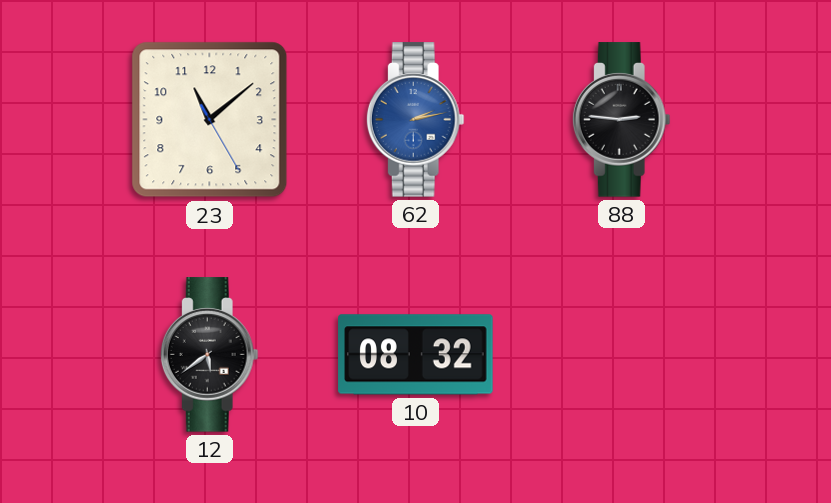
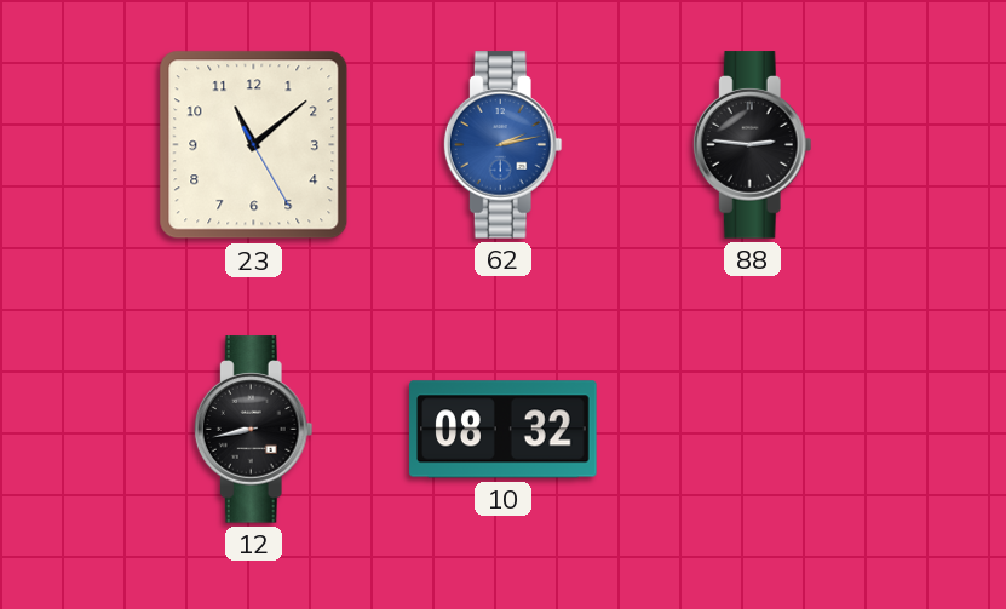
12: 5:39 -> 8:43 (253, 430)
